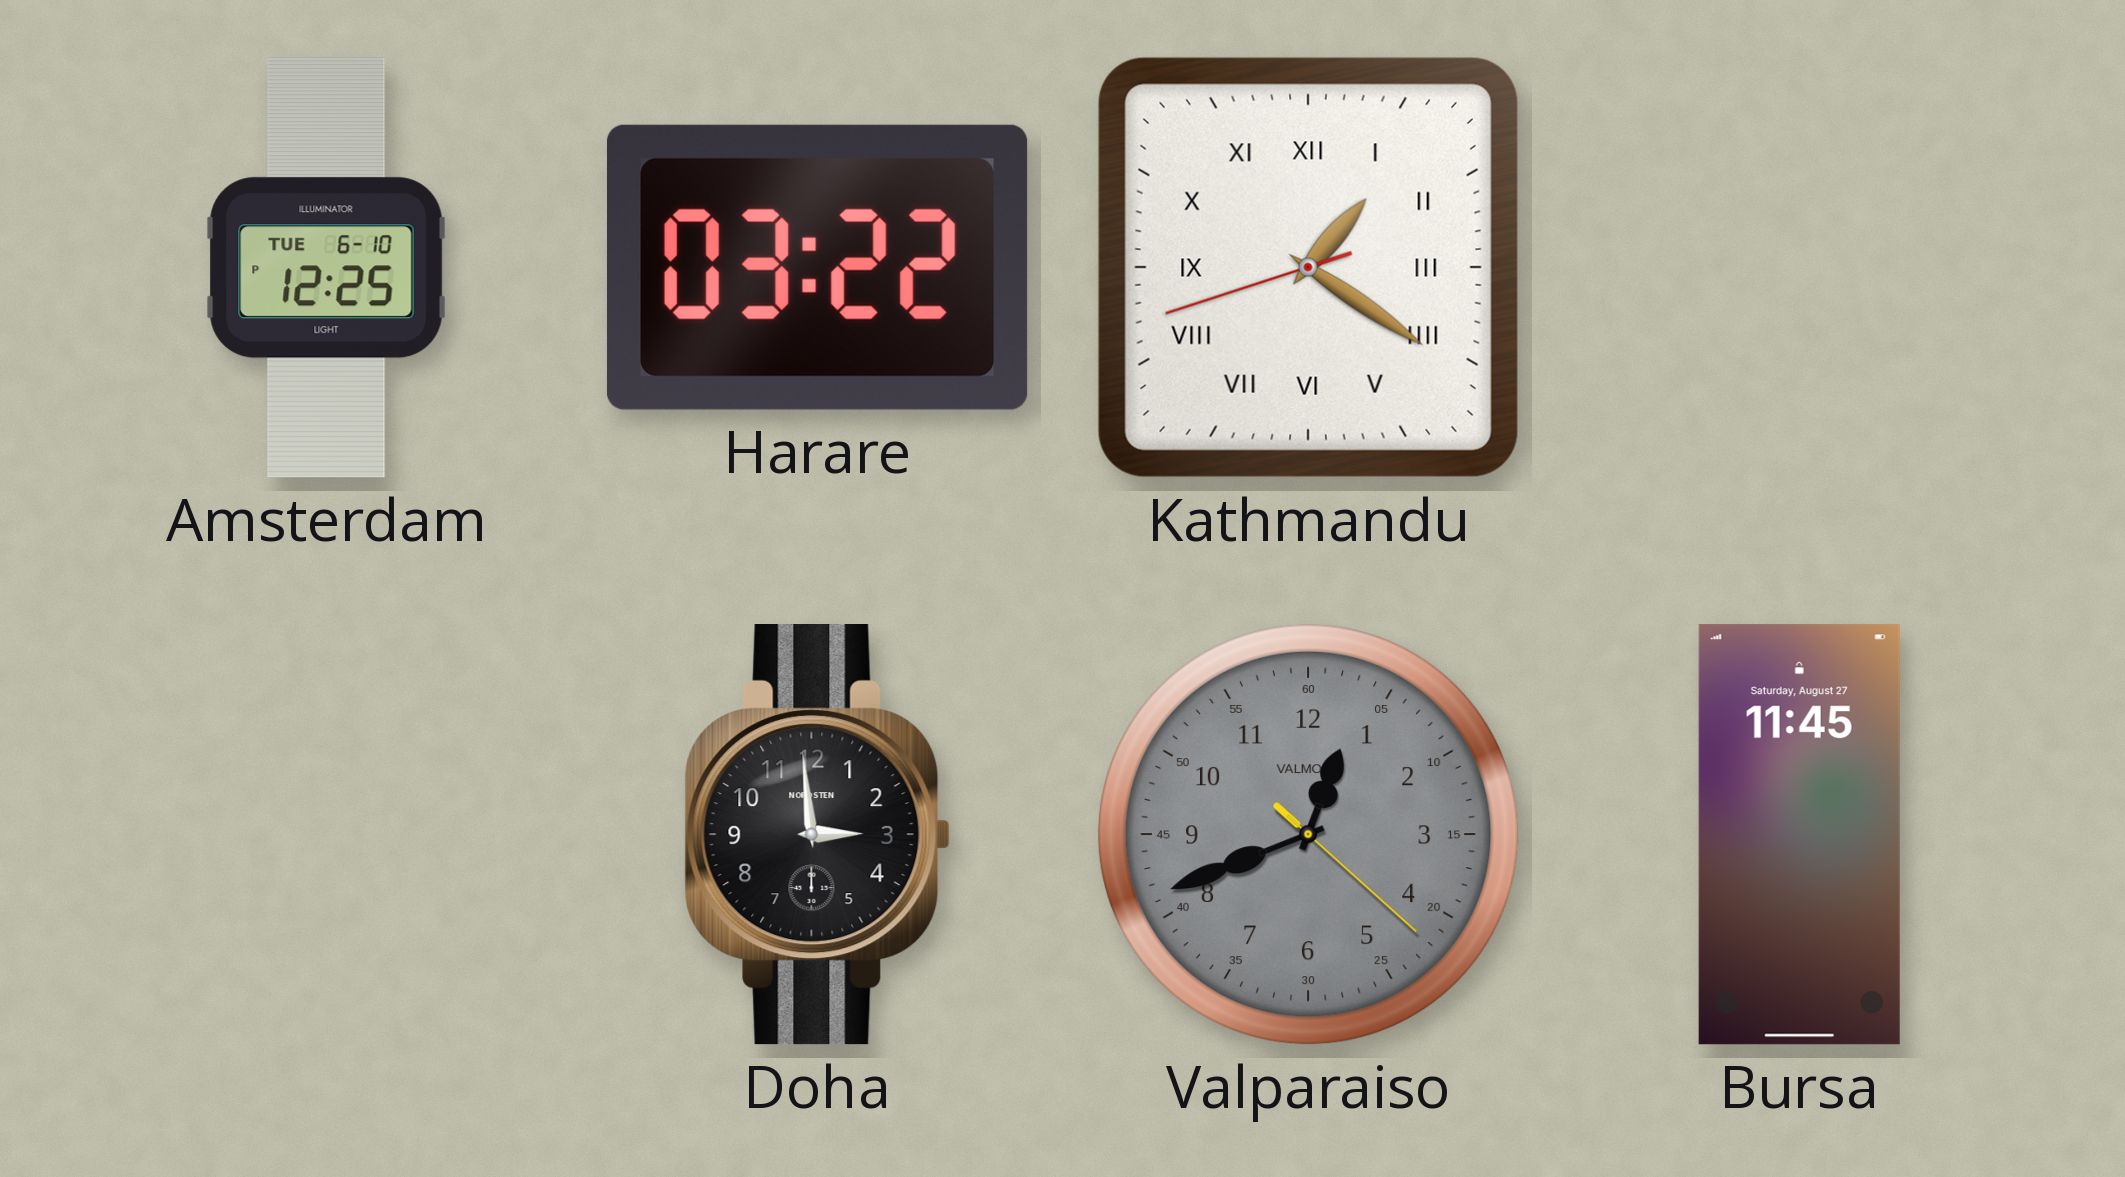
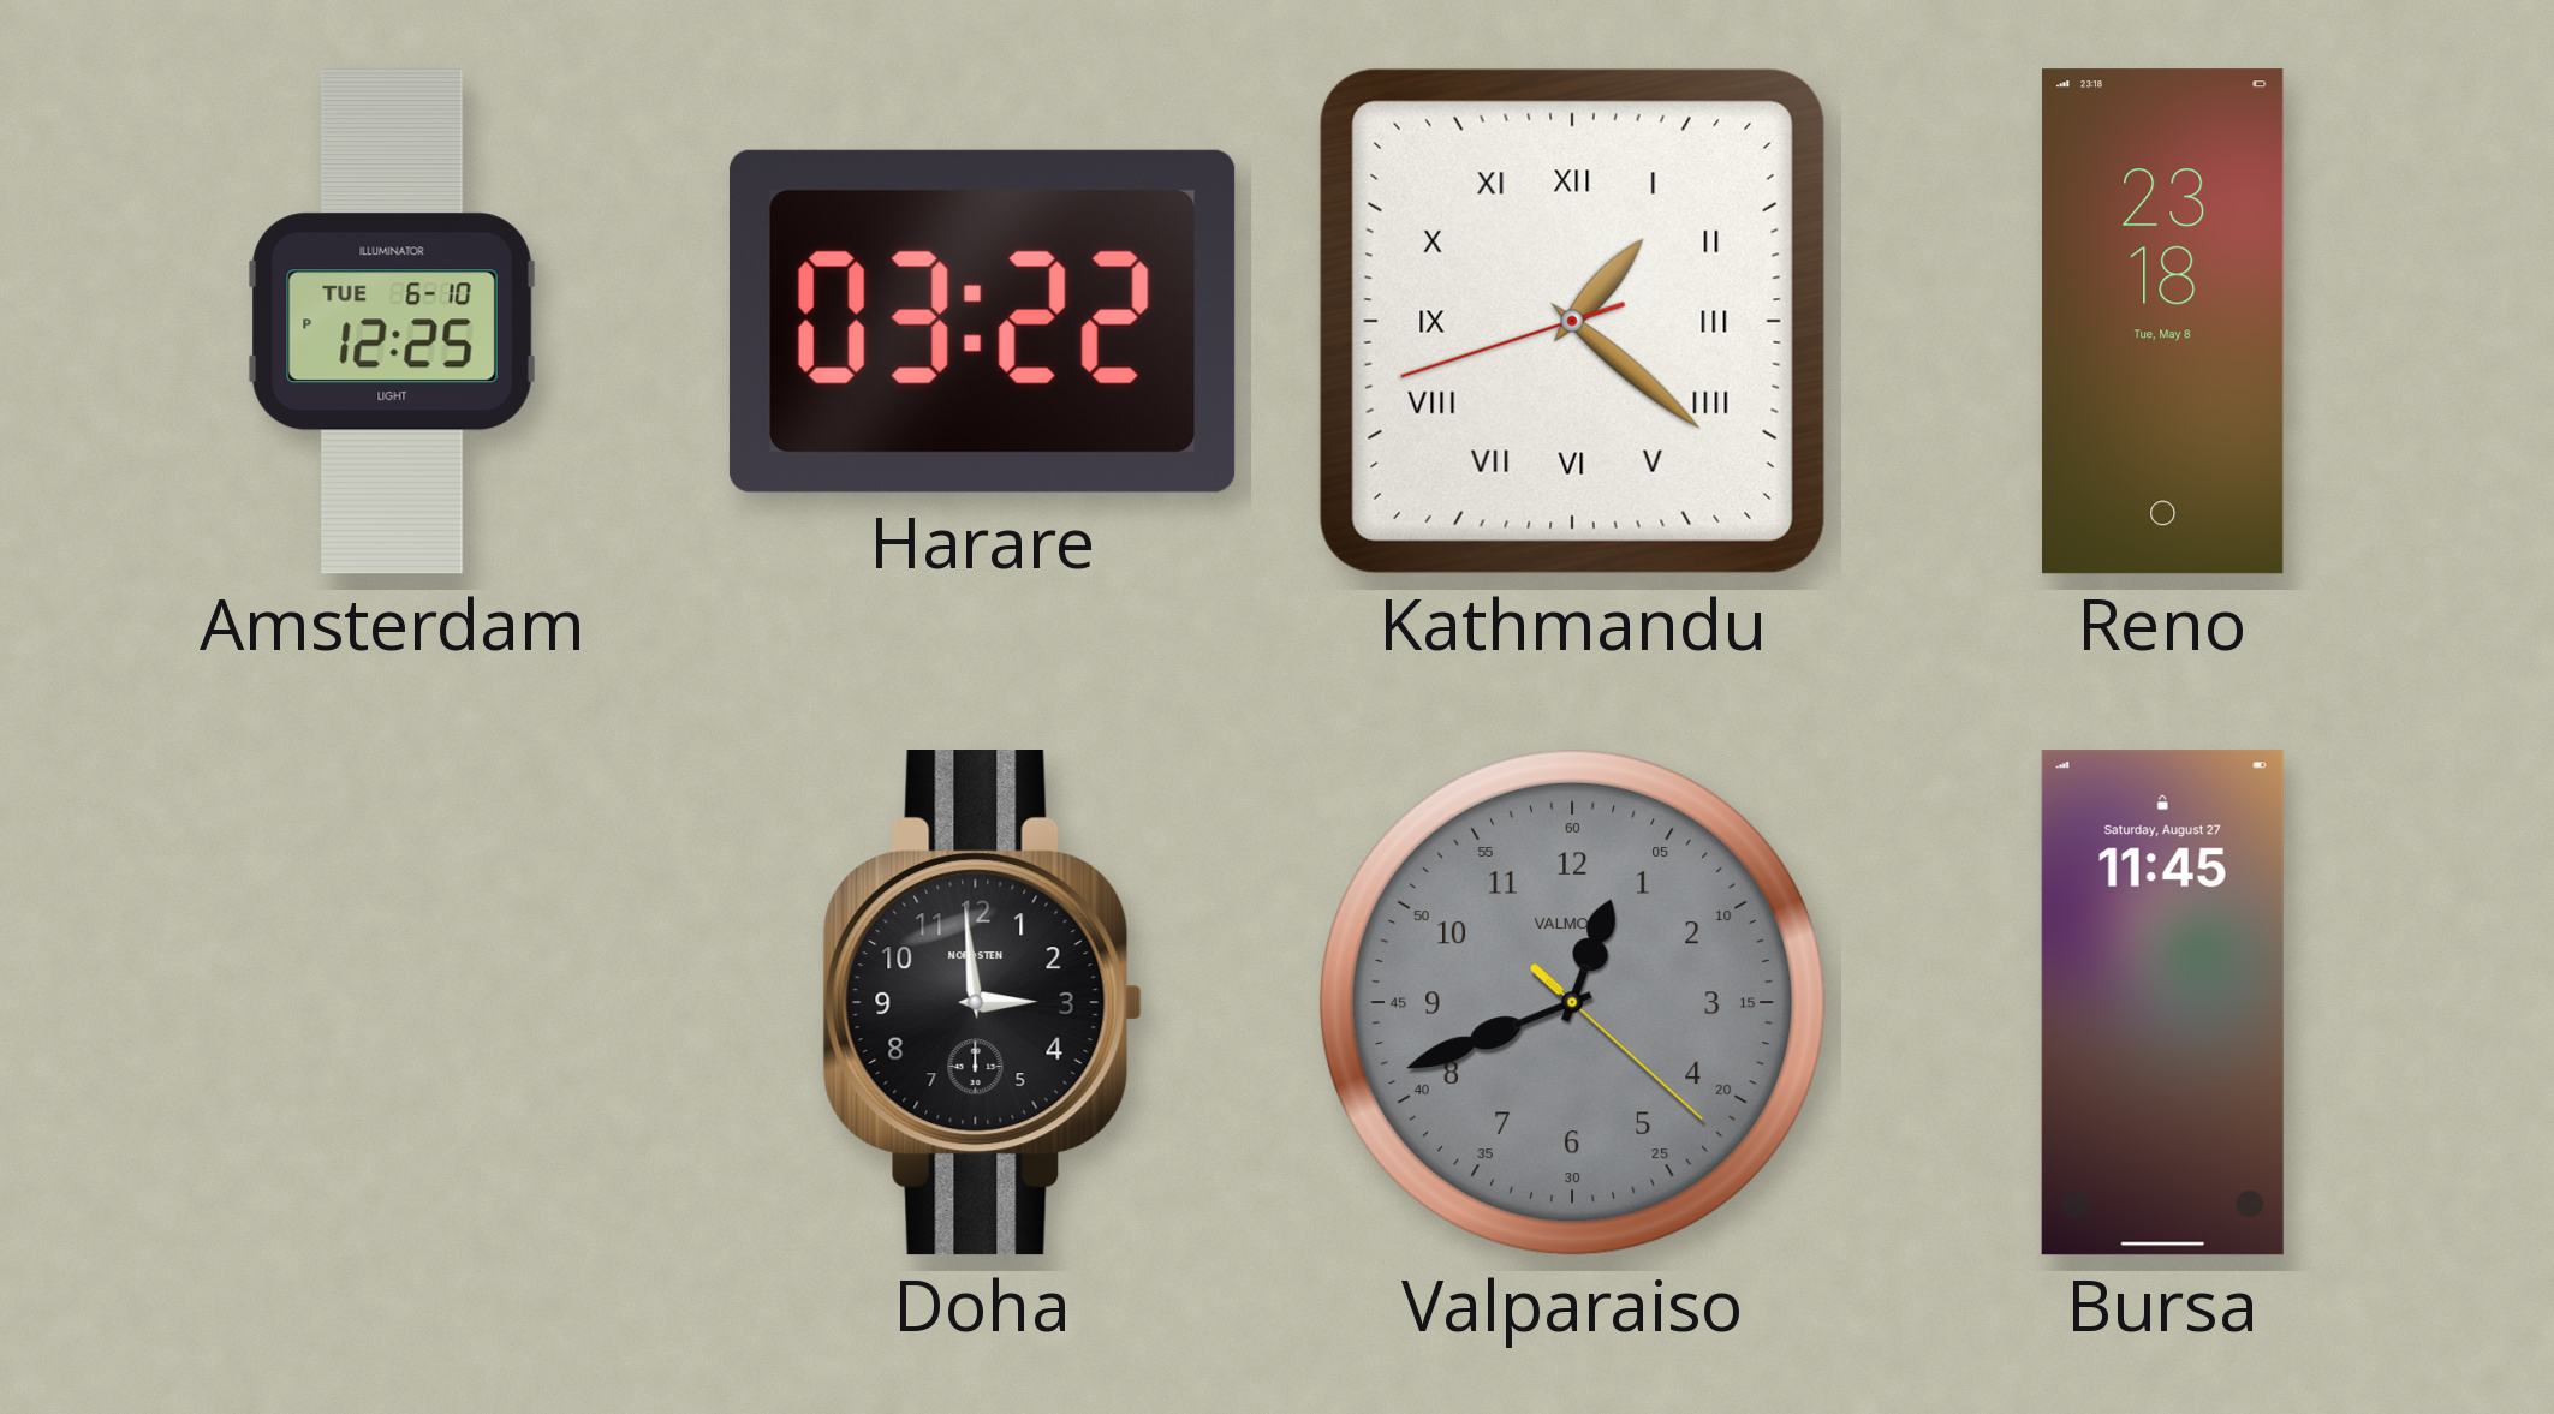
Kathmandu: 1:20 -> 1:21 (1572, 321)
Reno: none -> 23:18 (2162, 322)
